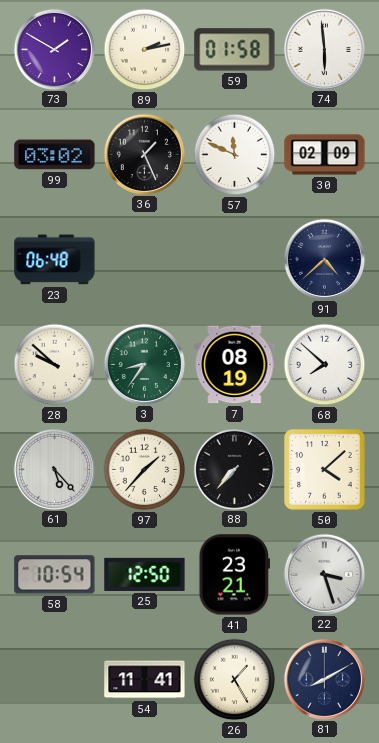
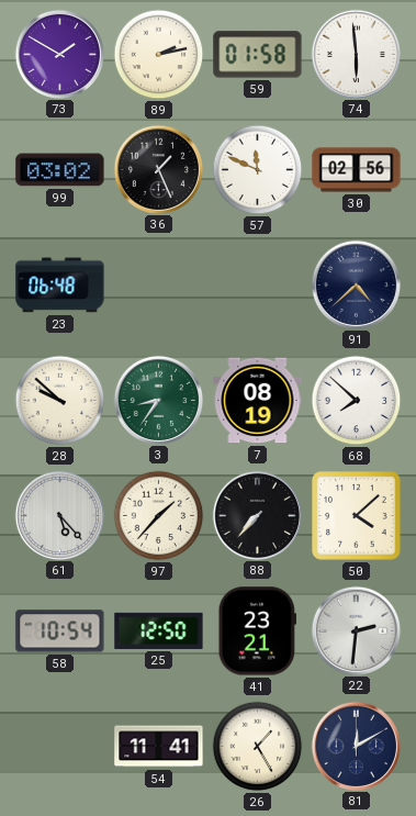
30: 02:09 -> 02:56 (357, 170)
22: 3:27 -> 2:31 (356, 630)
81: 8:10 -> 12:10 (356, 746)
